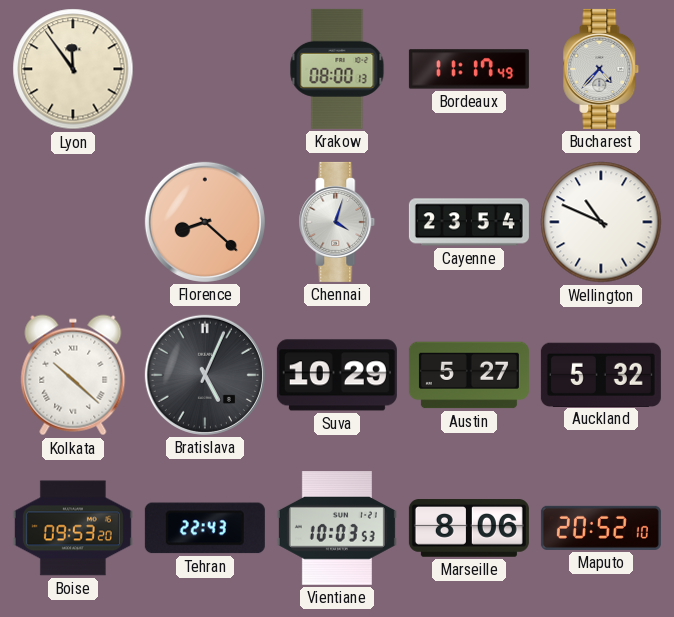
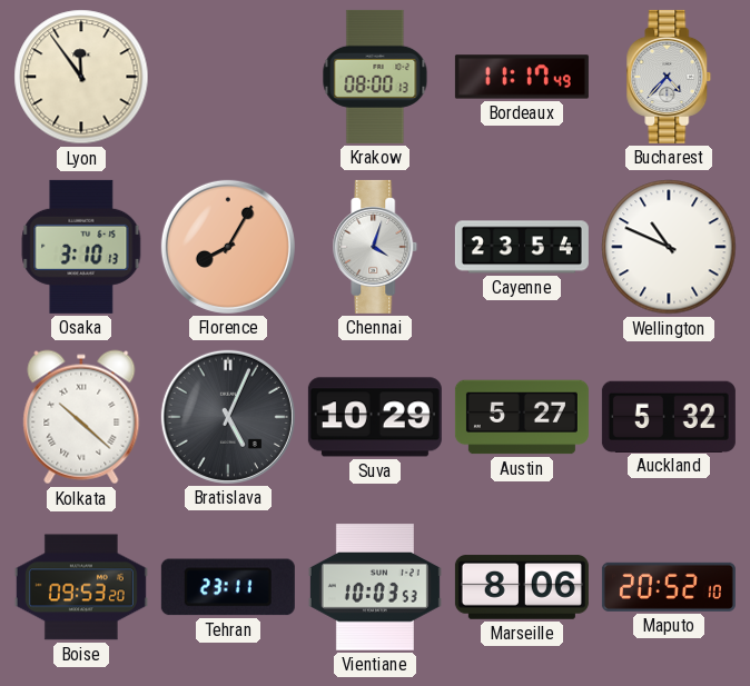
Osaka: none -> 3:10 (81, 247)
Florence: 8:22 -> 8:05 (228, 247)
Tehran: 22:43 -> 23:11 (228, 587)
